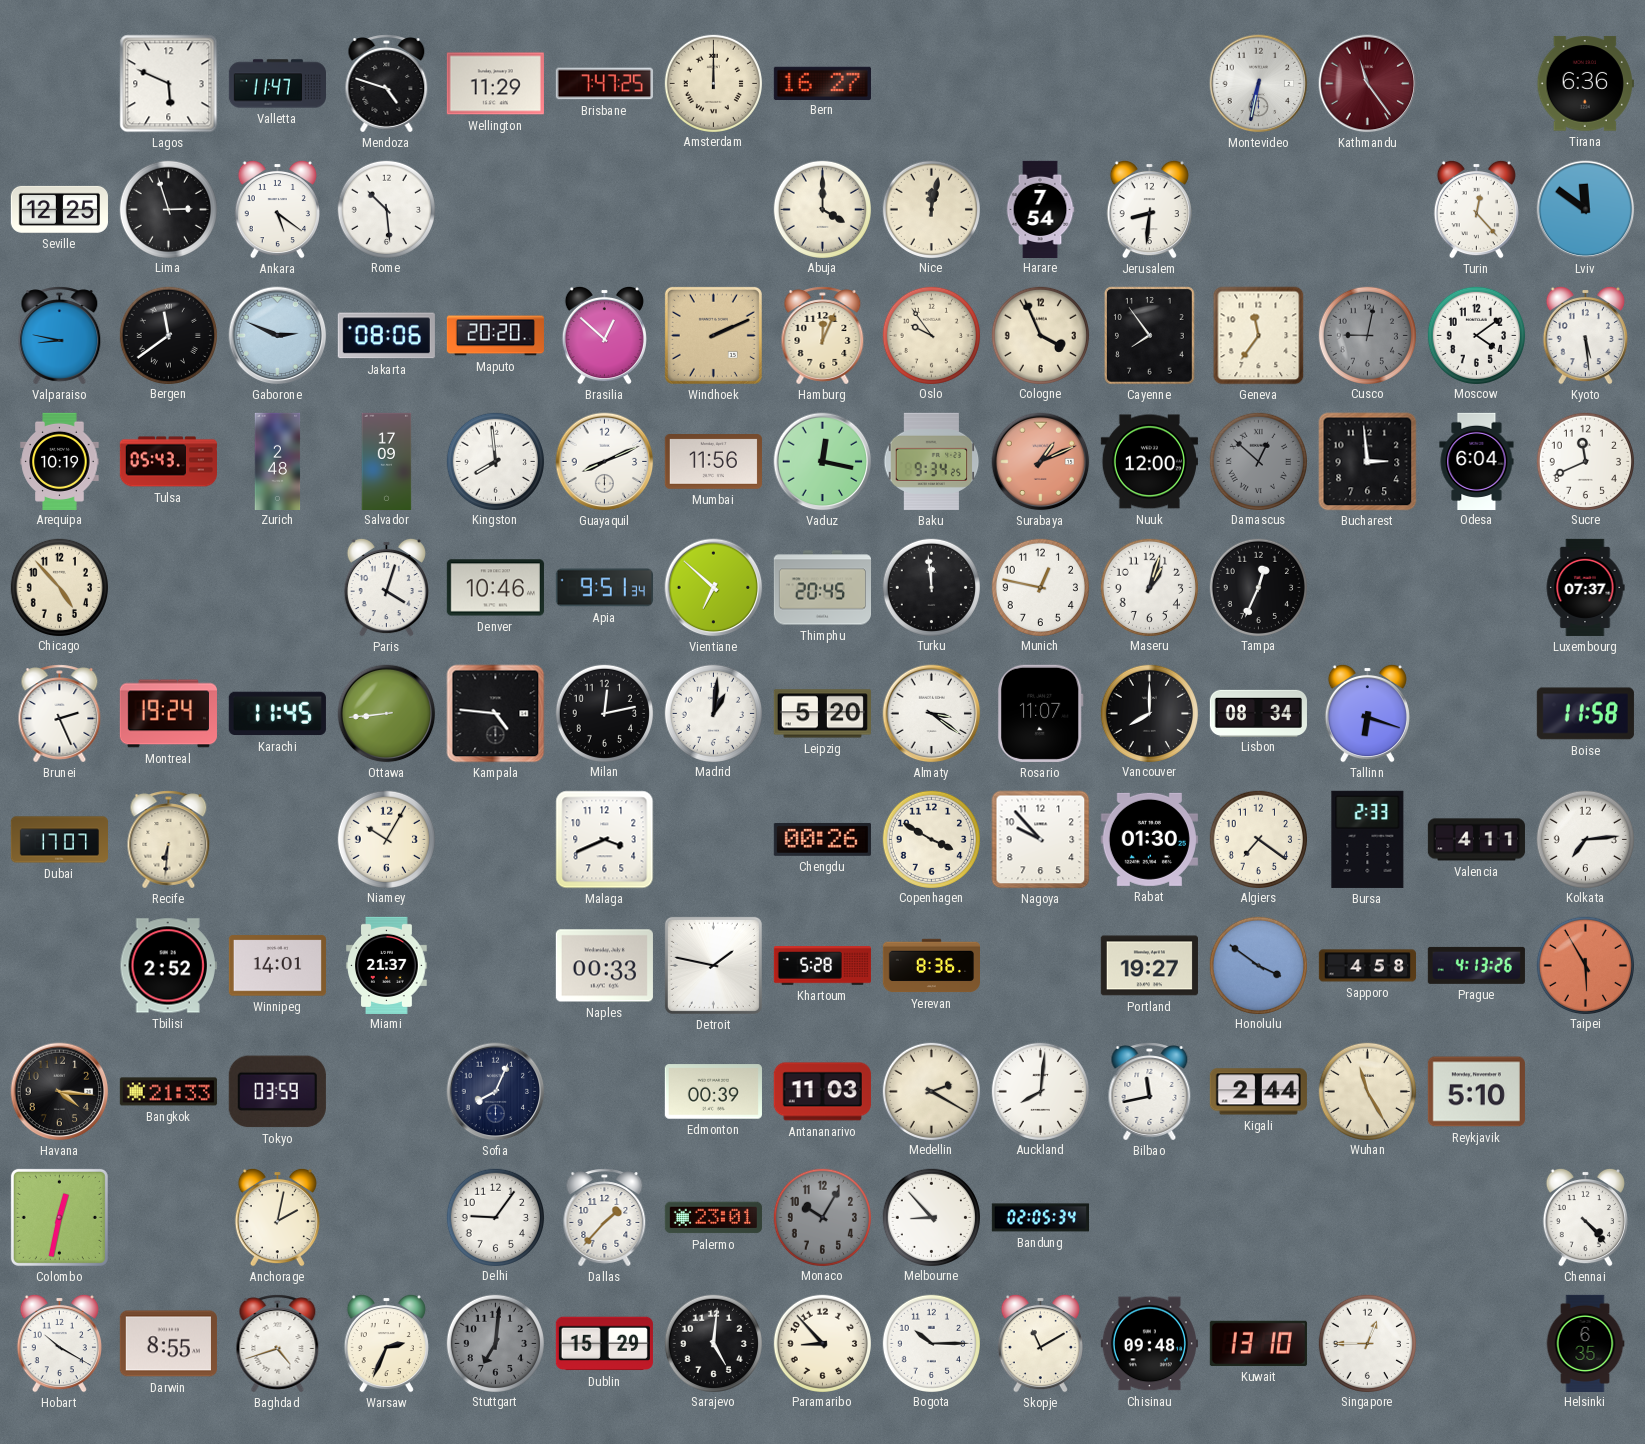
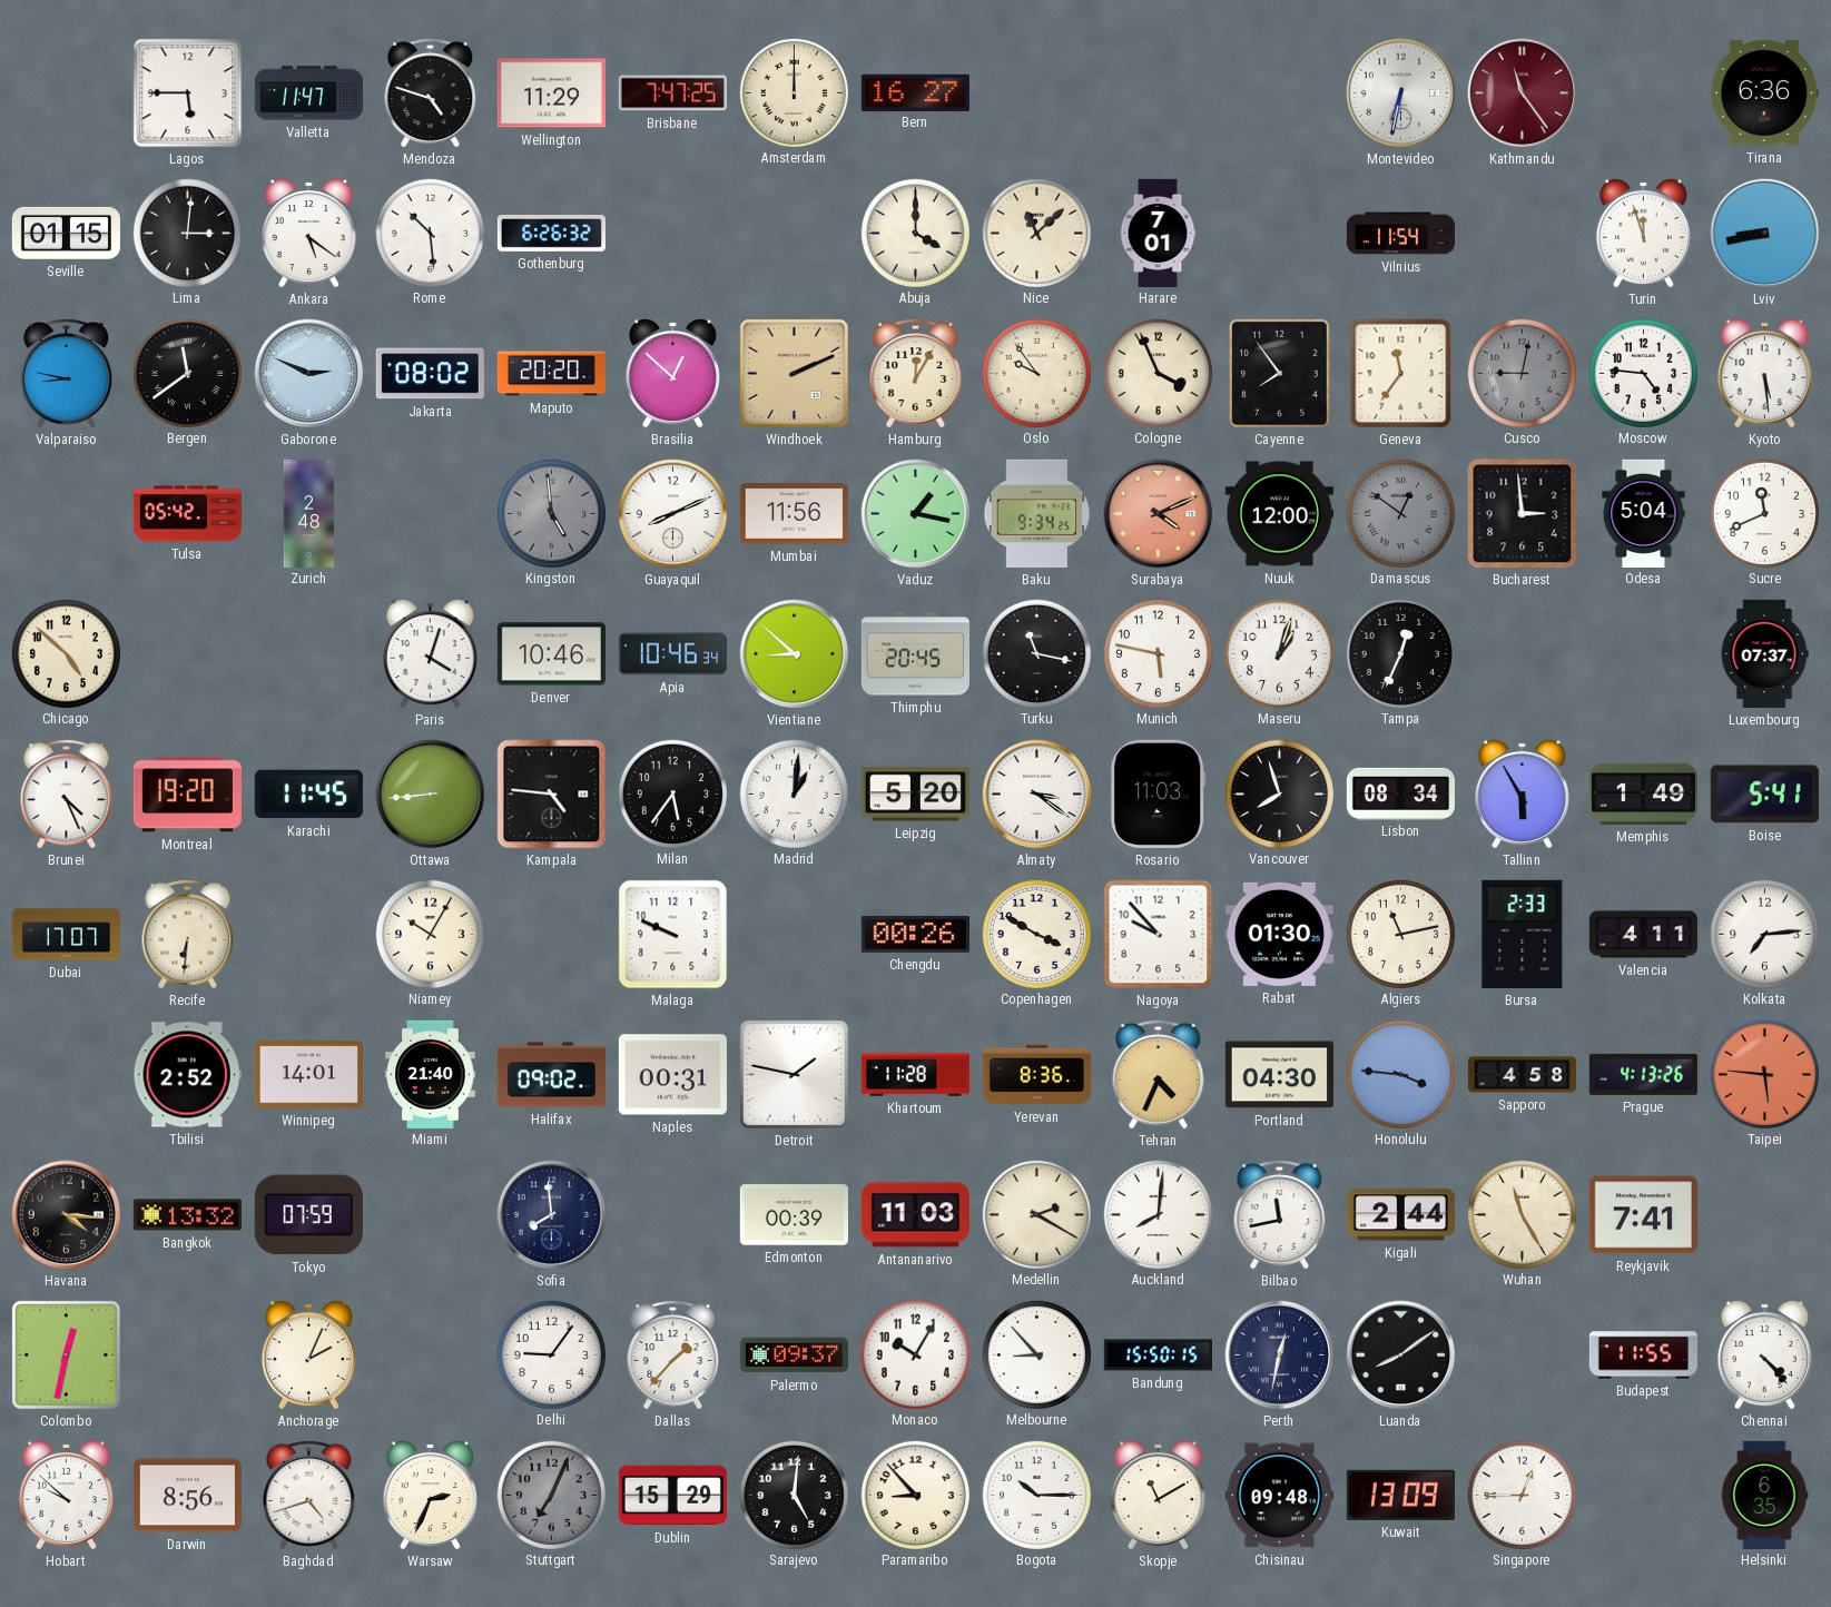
Lagos: 5:49 -> 5:45 (188, 93)
Seville: 12:25 -> 01:15 (66, 233)
Lima: 2:57 -> 3:01 (187, 233)
Gothenburg: none -> 6:26 (551, 234)
Nice: 12:02 -> 11:08 (1036, 233)
Harare: 7:54 -> 7:01 (1158, 233)
Jerusalem: 8:31 -> none (1149, 209)
Vilnius: none -> 11:54 (1400, 234)
Turin: 12:23 -> 11:57 (1643, 233)
Lviv: 11:51 -> 8:43 (1765, 234)
Jakarta: 08:06 -> 08:02 (430, 374)
Hamburg: 12:04 -> 12:05 (916, 374)
Moscow: 4:09 -> 4:46 (1643, 373)
Arequipa: 10:19 -> none (60, 461)
Tulsa: 05:43 -> 05:42 (187, 514)
Salvador: 17:09 -> none (387, 461)
Kingston: 7:59 -> 4:59 (551, 513)
Kingston dial: white -> grey (551, 513)
Vaduz: 12:17 -> 1:17 (916, 514)
Surabaya: 1:11 -> 4:11 (1159, 514)
Damascus: 12:52 -> 12:51 (1400, 513)
Odesa: 6:04 -> 5:04 (1644, 513)
Chicago: 4:53 -> 4:52 (66, 653)
Apia: 9:51 -> 10:46 (672, 654)
Vientiane: 6:52 -> 8:52 (795, 654)
Turku: 11:59 -> 11:17 (1036, 653)
Munich: 12:47 -> 5:47 (1158, 653)
Brunei: 2:26 -> 4:26 (67, 795)
Montreal: 19:24 -> 19:20 (187, 795)
Milan: 12:13 -> 5:36 (672, 793)
Rosario: 11:07 -> 11:03 (1158, 793)
Vancouver: 8:00 -> 7:57 (1279, 793)
Tallinn: 6:18 -> 5:55 (1522, 793)
Memphis: none -> 1:49 (1643, 793)
Boise: 11:58 -> 5:41 (1764, 795)
Malaga: 3:41 -> 9:49 (673, 935)
Algiers: 7:21 -> 11:13 (1400, 934)
Miami: 21:37 -> 21:40 (431, 1074)
Halifax: none -> 09:02 (551, 1075)
Naples: 00:33 -> 00:31 (672, 1075)
Khartoum: 5:28 -> 11:28 (915, 1075)
Tehran: none -> 4:34 (1159, 1075)
Portland: 19:27 -> 04:30 (1279, 1075)
Honolulu: 3:51 -> 3:46 (1400, 1074)
Taipei: 5:55 -> 5:46 (1764, 1074)
Bangkok: 21:33 -> 13:32 (187, 1215)
Tokyo: 03:59 -> 07:59 (308, 1215)
Sofia: 8:04 -> 7:59 (552, 1215)
Reykjavik: 5:10 -> 7:41 (1643, 1215)
Anchorage: 2:02 -> 2:04 (308, 1354)
Palermo: 23:01 -> 09:37 (794, 1355)
Monaco dial: grey -> white (915, 1354)
Bandung: 02:05 -> 15:50 (1158, 1355)
Perth: none -> 12:32 (1280, 1355)
Luanda: none -> 8:09 (1401, 1355)
Budapest: none -> 11:55 (1643, 1355)
Hobart: 10:20 -> 9:52 (66, 1495)
Darwin: 8:55 -> 8:56 (187, 1496)
Stuttgart: 7:01 -> 7:04 (551, 1495)
Kuwait: 13:10 -> 13:09 (1400, 1495)
